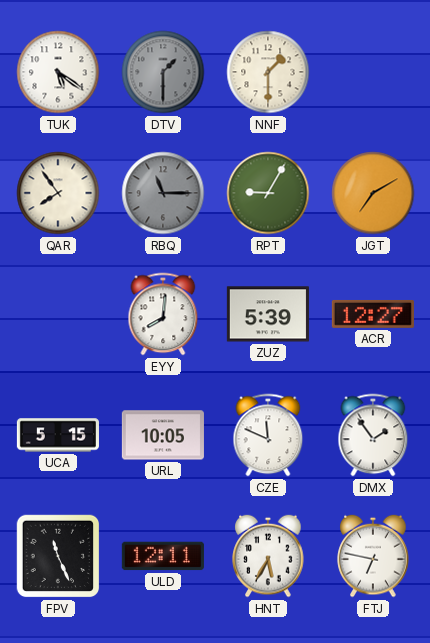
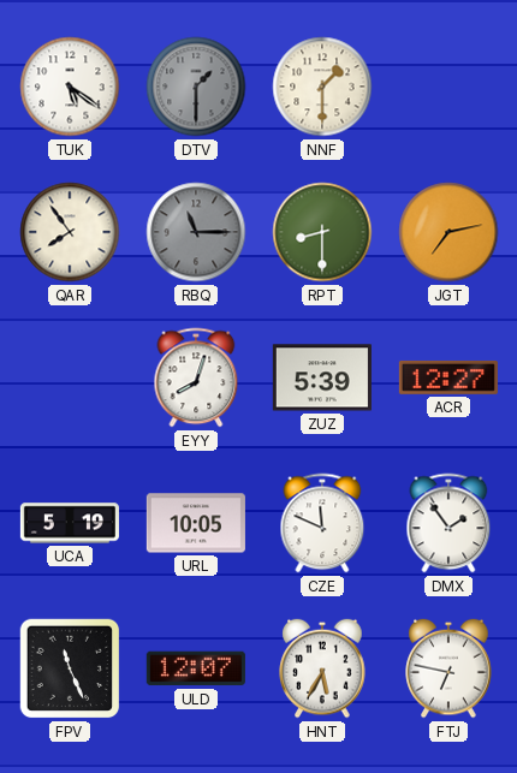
RPT: 9:05 -> 8:30 (322, 232)
JGT: 7:10 -> 7:13 (448, 232)
EYY: 8:01 -> 8:03 (196, 377)
UCA: 5:15 -> 5:19 (70, 523)
ULD: 12:11 -> 12:07 (196, 668)
